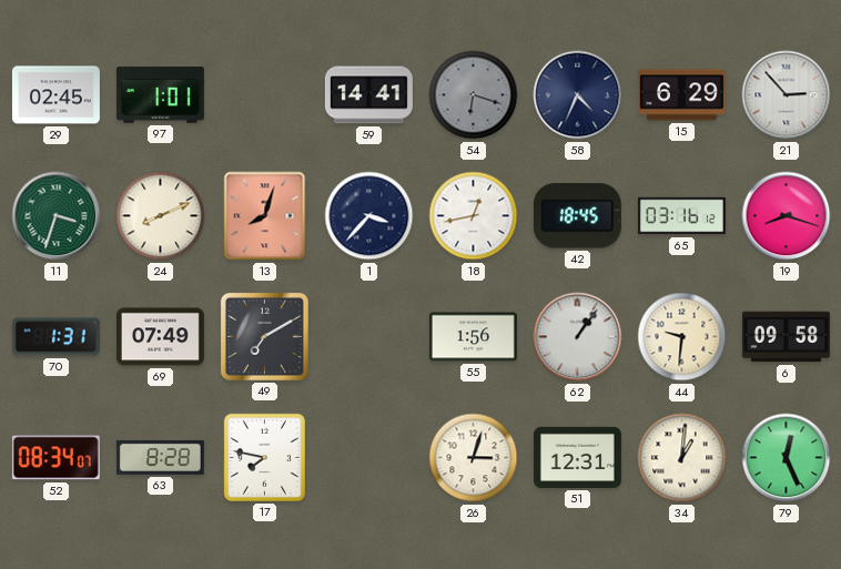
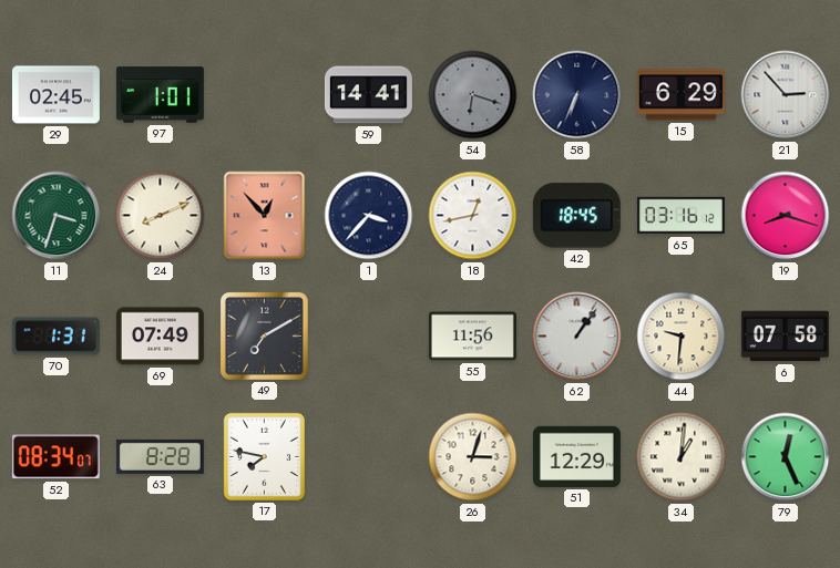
58: 4:34 -> 6:34 (577, 95)
13: 8:03 -> 12:53 (265, 216)
55: 1:56 -> 11:56 (472, 337)
6: 09:58 -> 07:58 (785, 337)
51: 12:31 -> 12:29 (576, 456)
